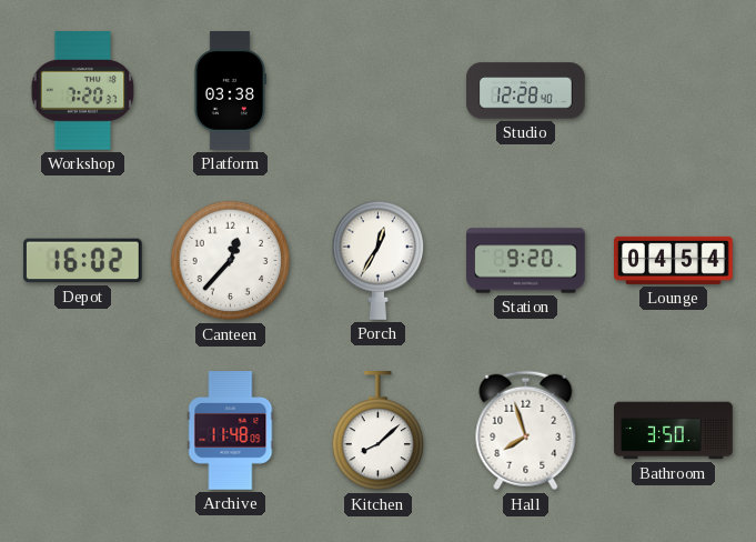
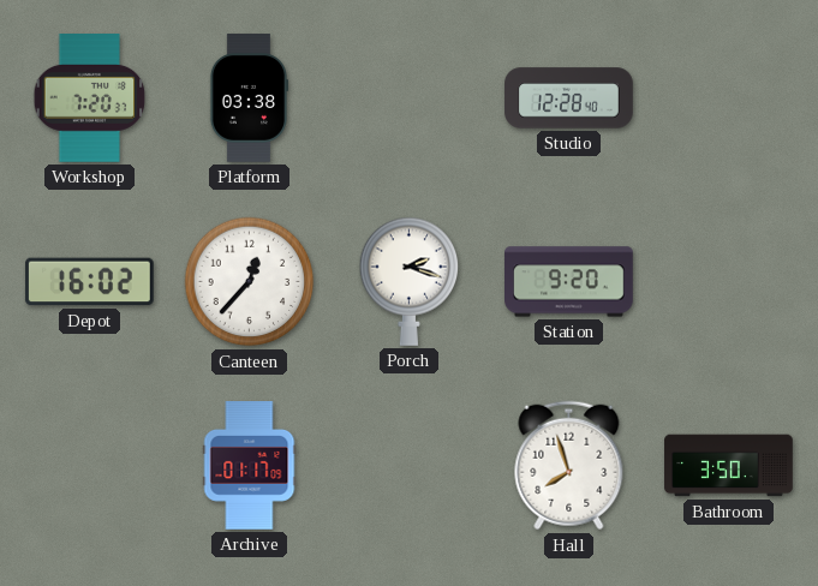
Porch: 12:35 -> 2:18 (410, 281)
Lounge: 04:54 -> none (674, 260)
Archive: 11:48 -> 01:17 (250, 466)
Kitchen: 8:08 -> none (379, 432)
